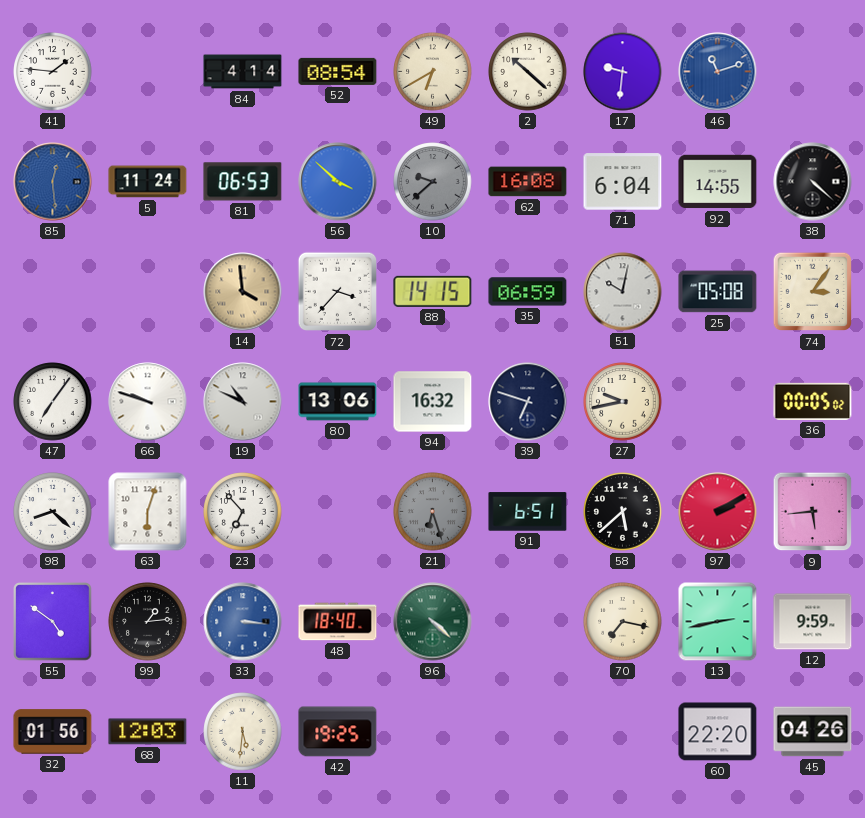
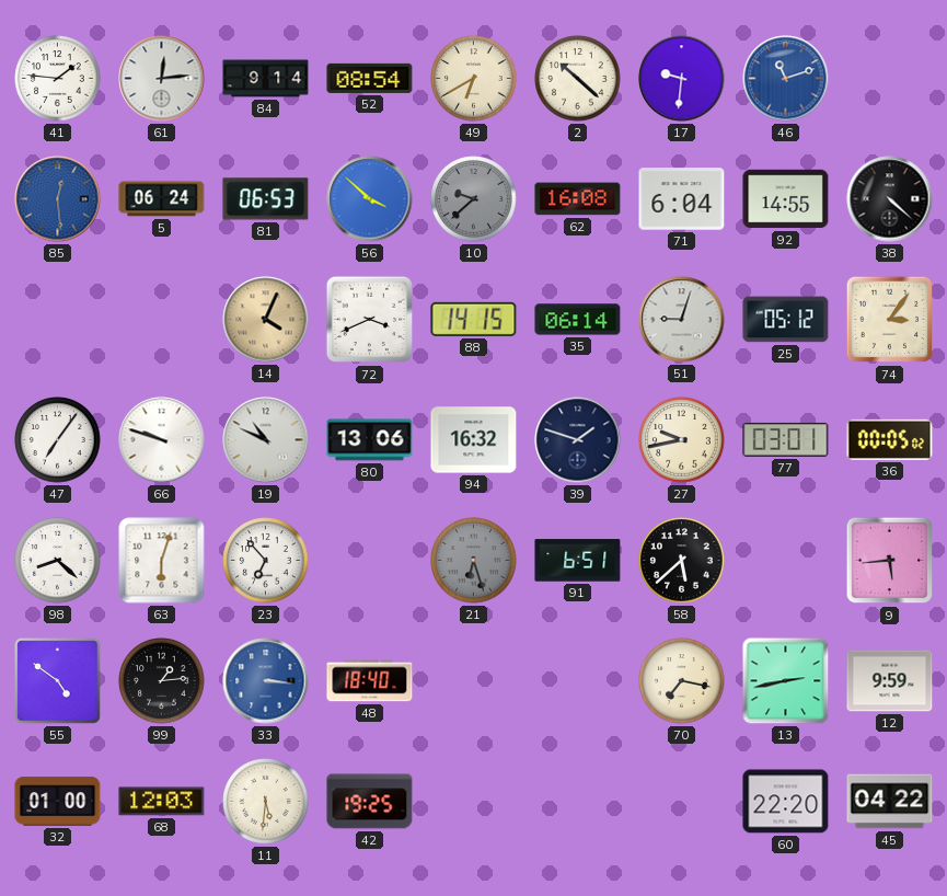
61: none -> 12:14 (162, 79)
84: 4:14 -> 9:14 (266, 79)
5: 11:24 -> 06:24 (162, 199)
14: 3:59 -> 4:04 (266, 320)
72: 3:37 -> 3:41 (370, 320)
35: 06:59 -> 06:14 (578, 320)
51: 10:02 -> 9:03 (682, 320)
25: 05:08 -> 05:12 (786, 320)
39: 6:48 -> 1:48 (578, 440)
77: none -> 03:01 (786, 439)
97: 2:10 -> none (718, 512)
96: 4:22 -> none (433, 622)
32: 01:56 -> 01:00 (58, 802)
45: 04:26 -> 04:22 (890, 802)
